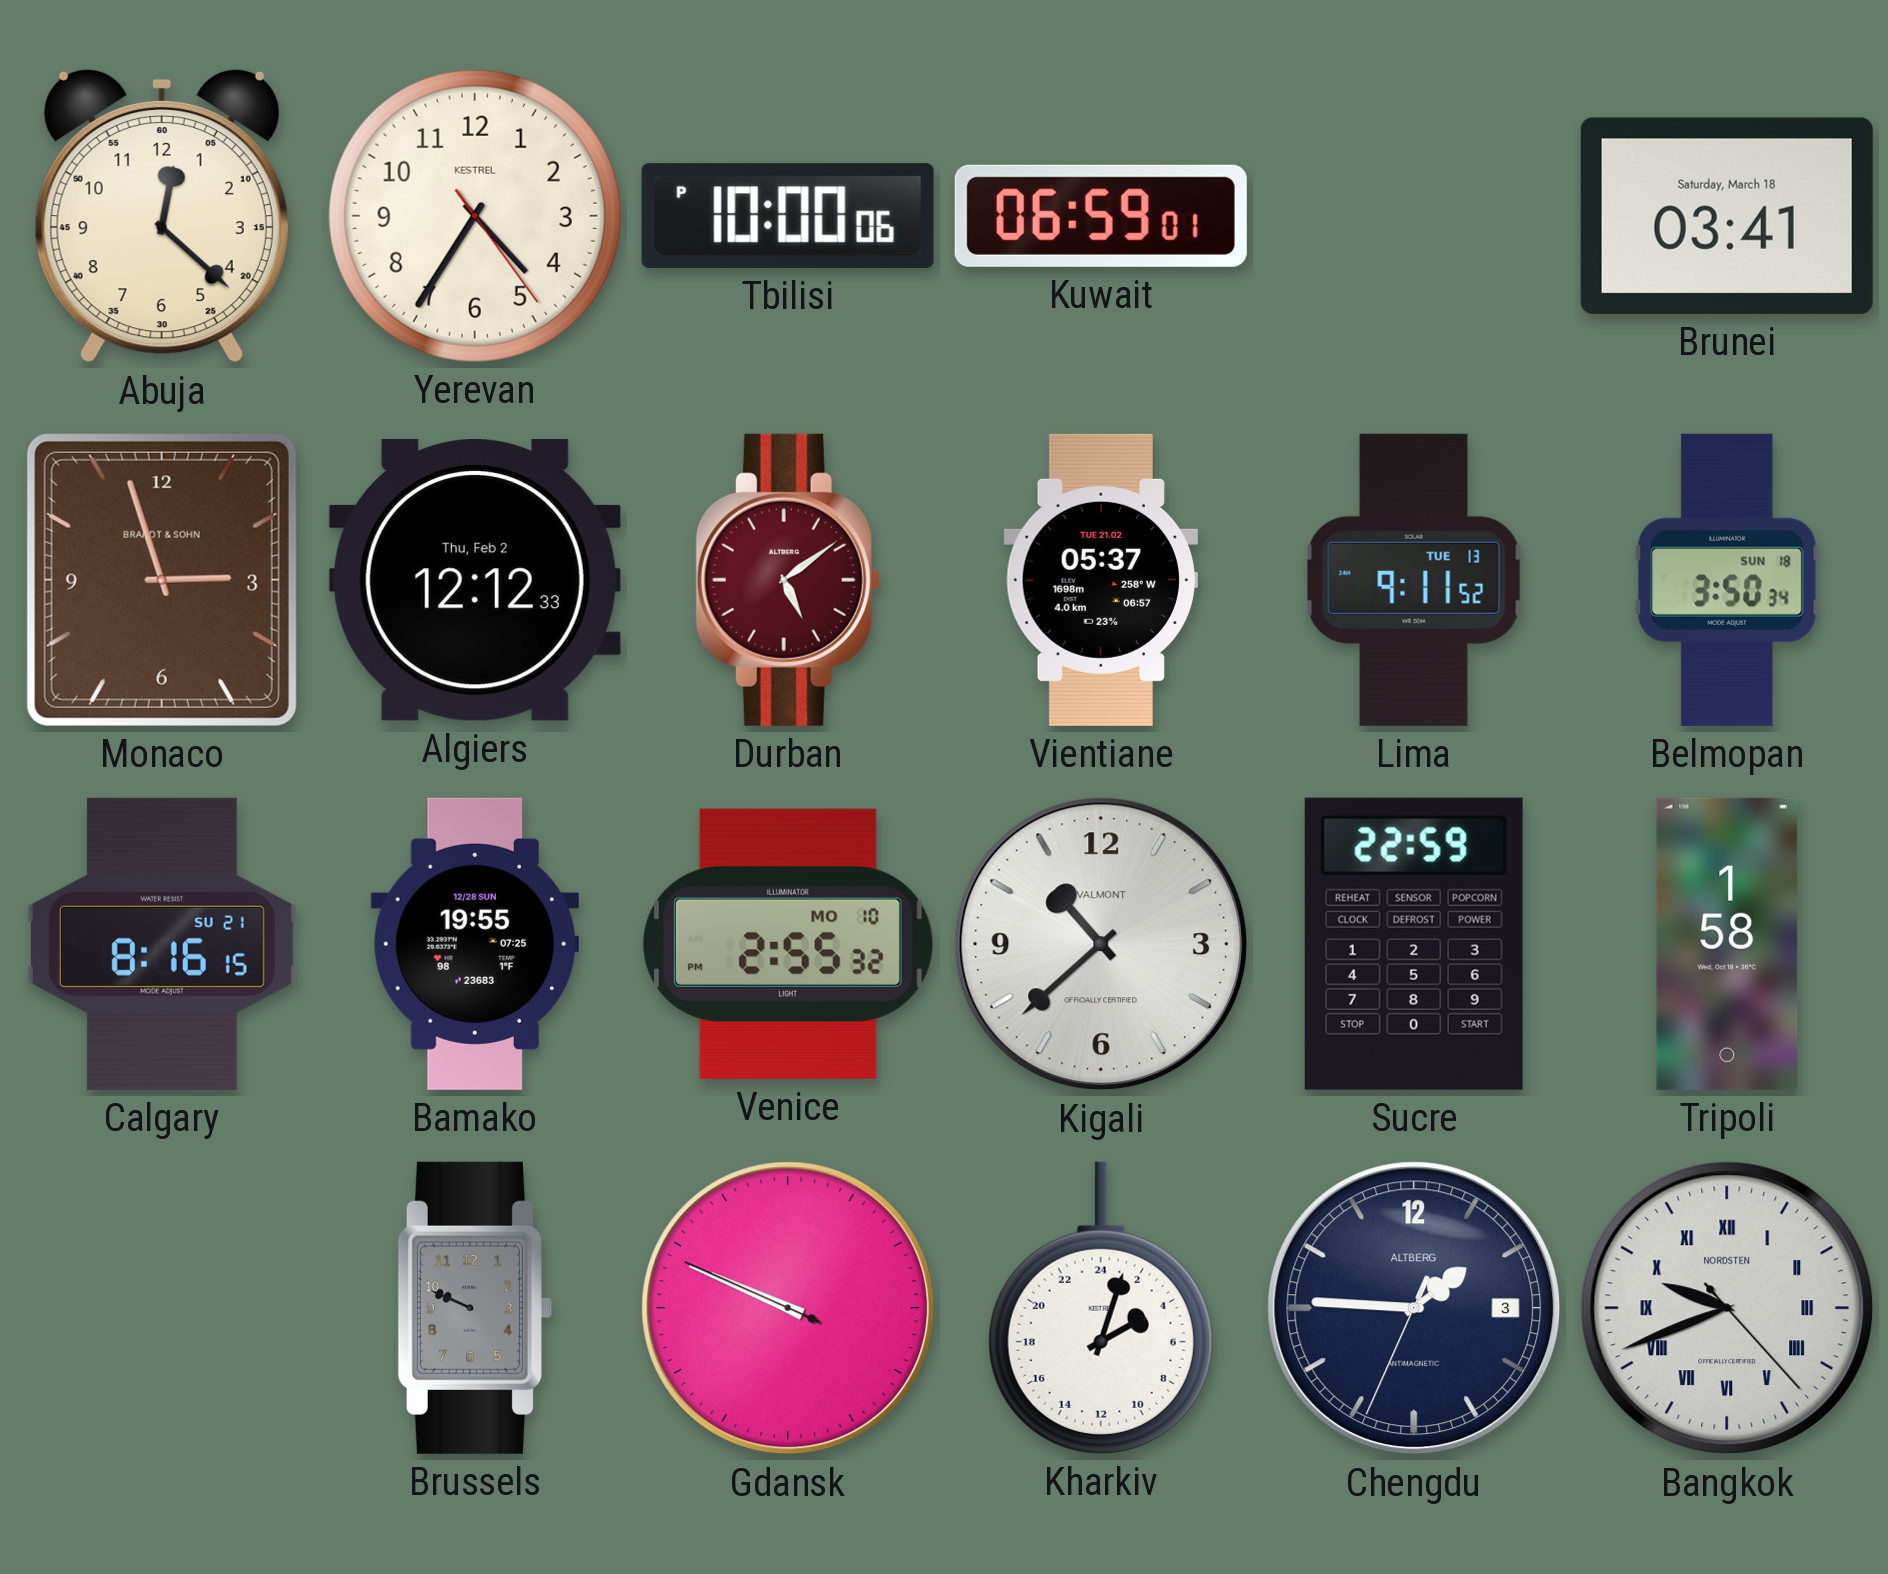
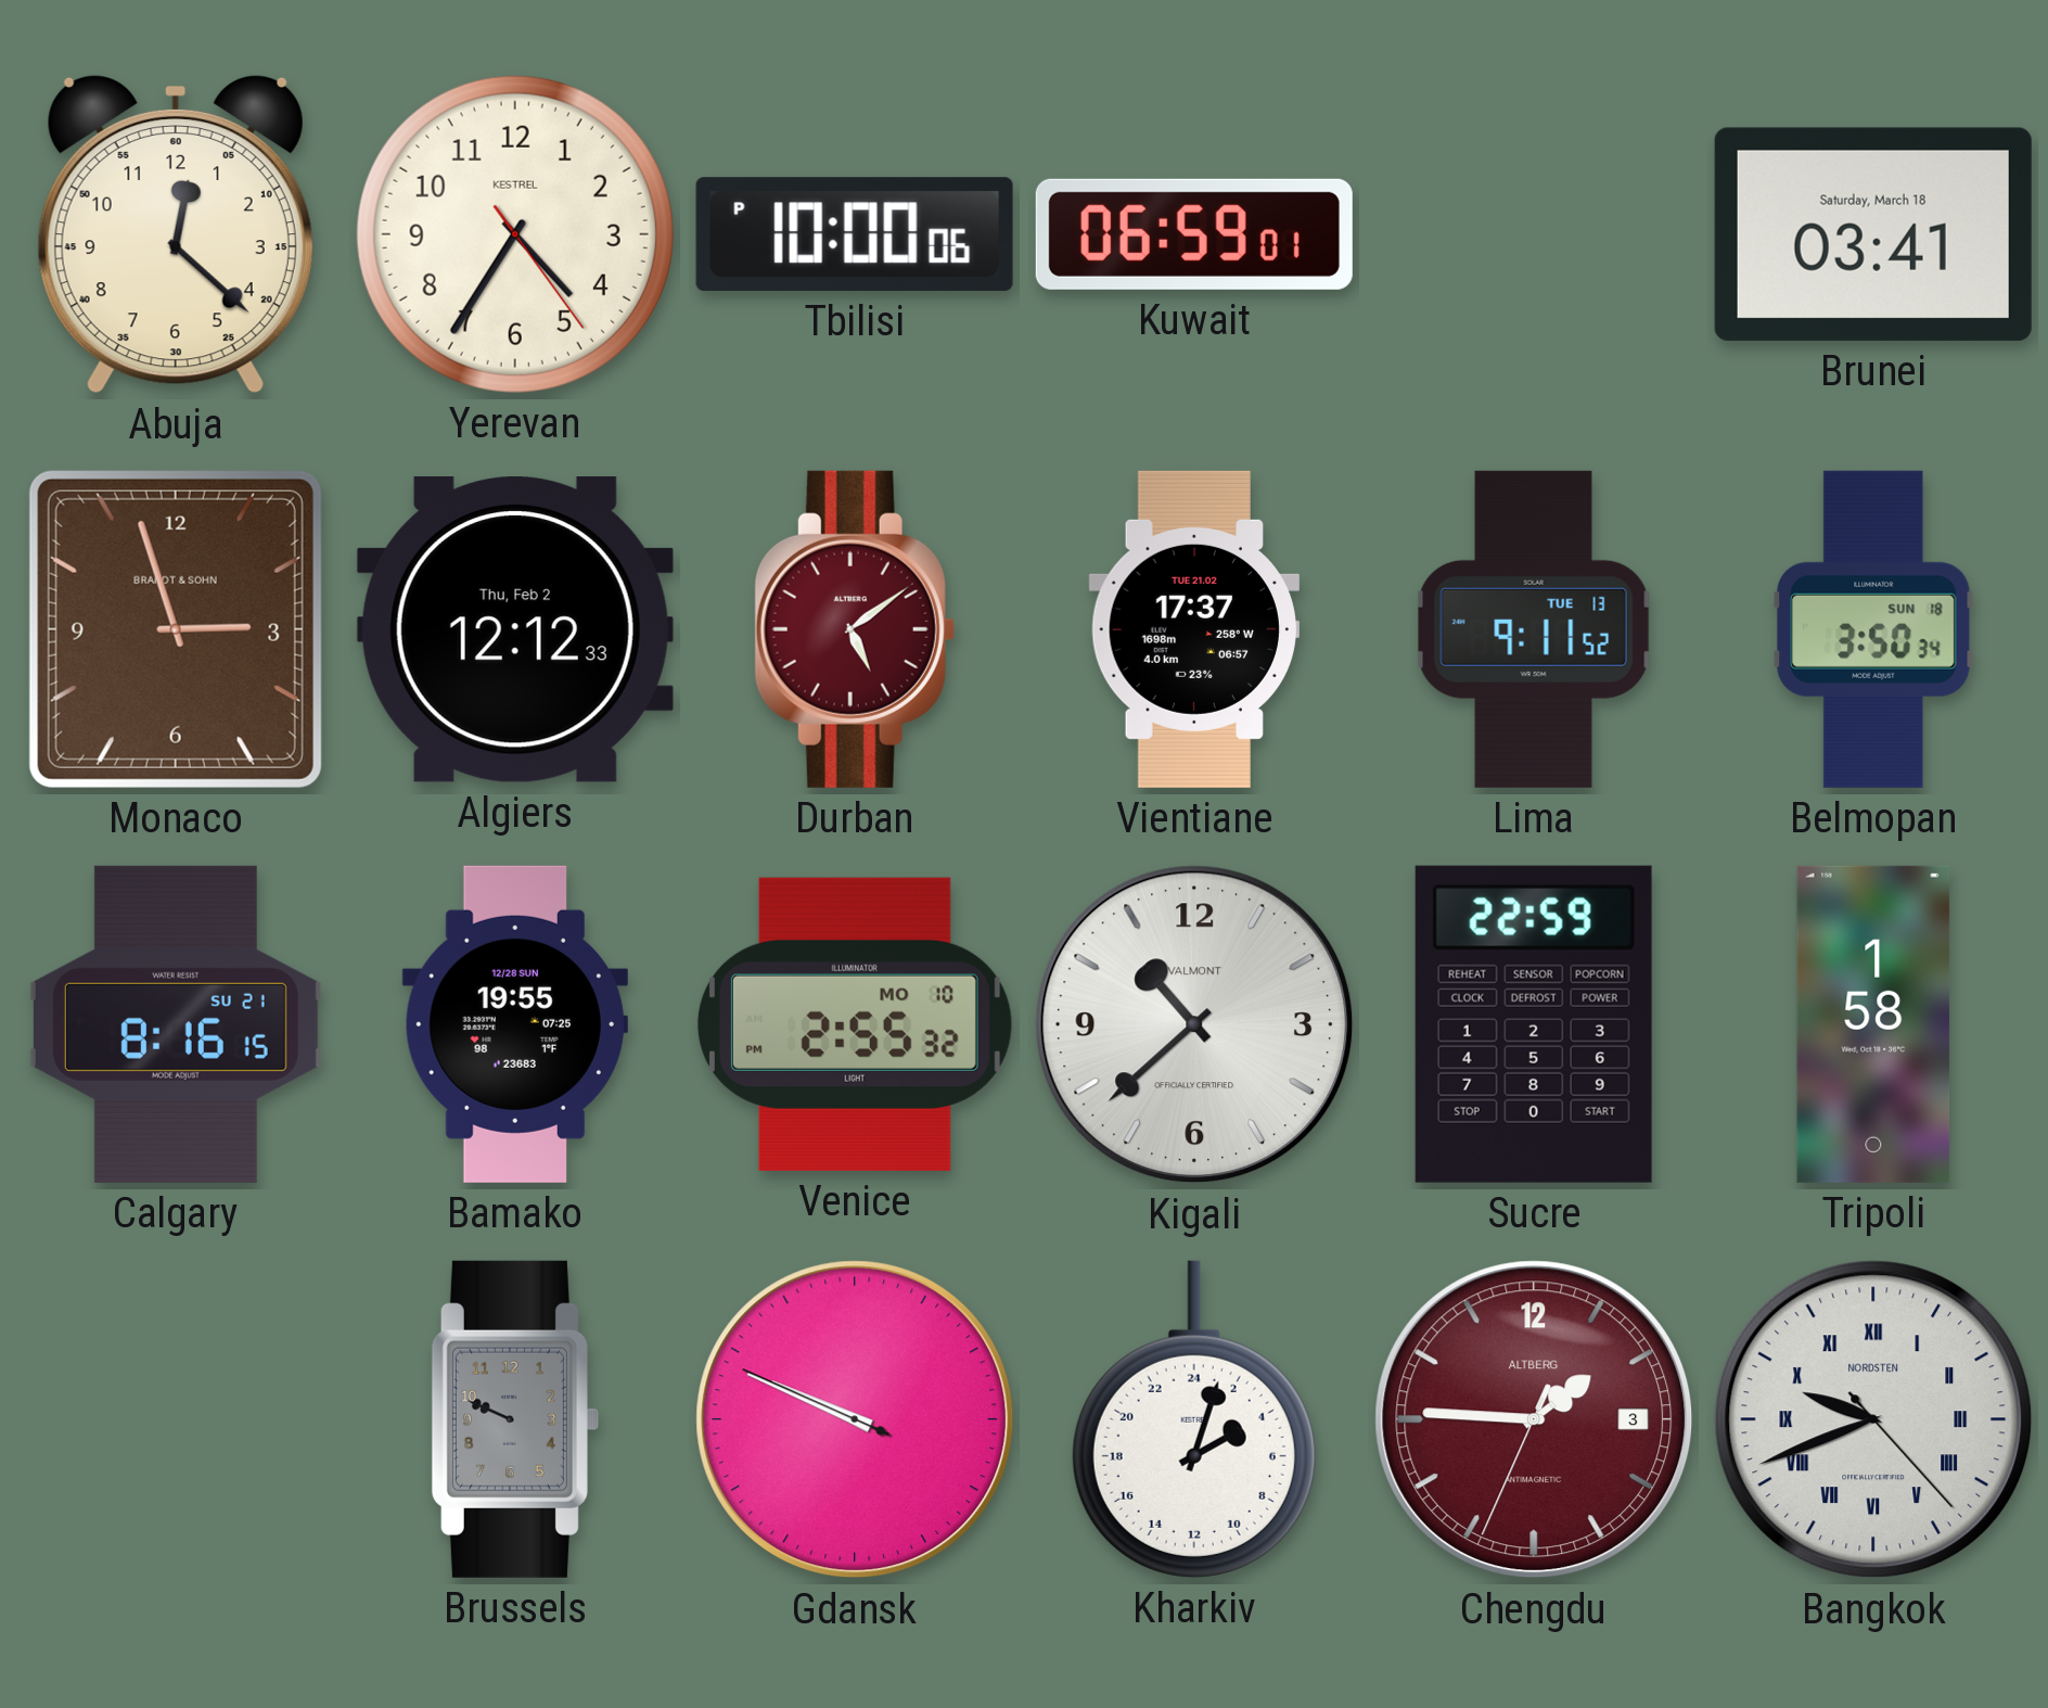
Vientiane: 05:37 -> 17:37 (1194, 629)
Chengdu dial: navy -> burgundy (1534, 1419)
